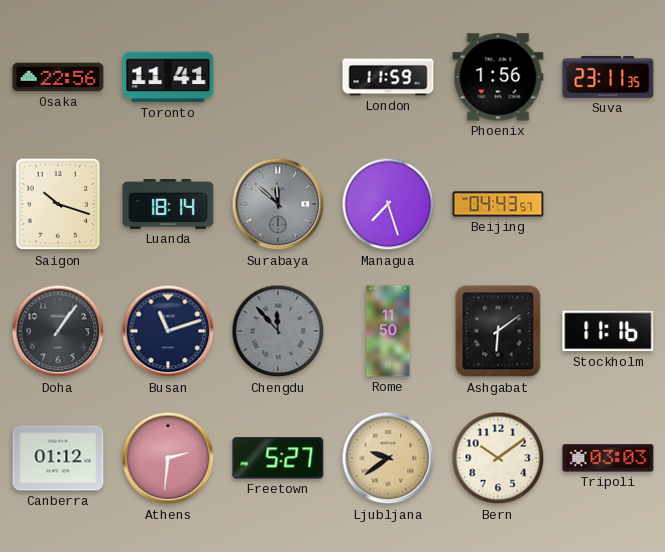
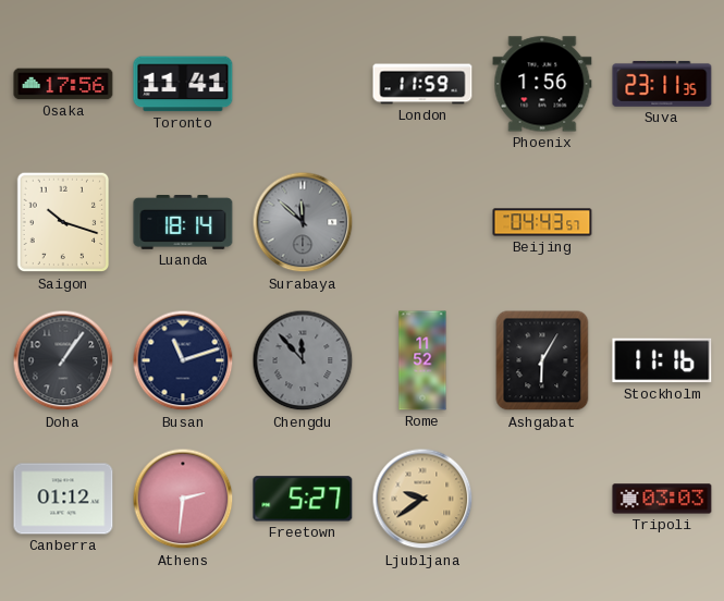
Osaka: 22:56 -> 17:56 (63, 84)
Managua: 7:27 -> none (388, 204)
Rome: 11:50 -> 11:52 (422, 360)
Ashgabat: 6:09 -> 6:05 (542, 360)
Bern: 10:09 -> none (498, 458)
